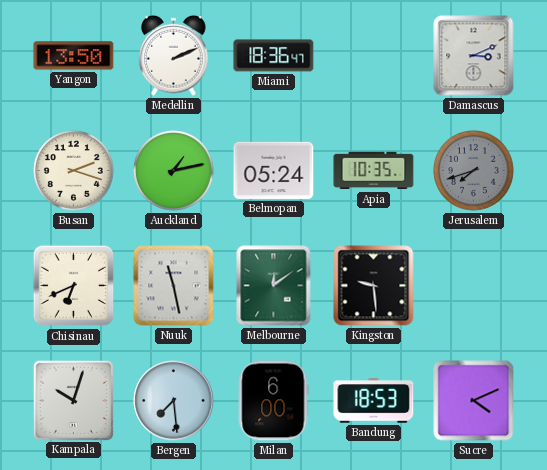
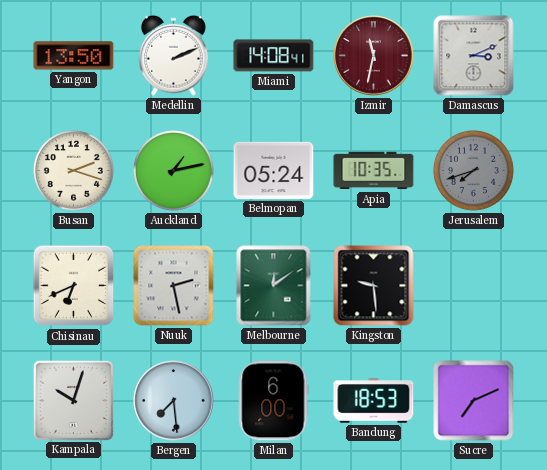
Miami: 18:36 -> 14:08 (274, 56)
Izmir: none -> 11:32 (374, 56)
Nuuk: 11:28 -> 2:28 (174, 286)
Sucre: 4:11 -> 7:11 (474, 401)
